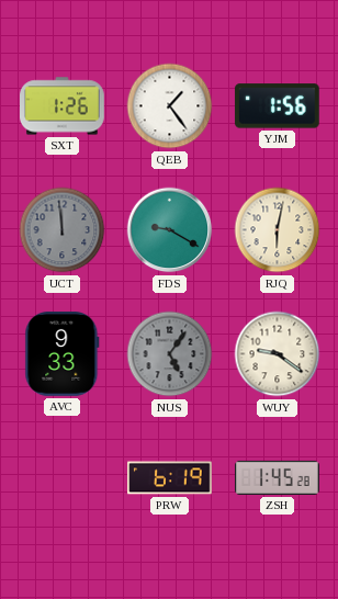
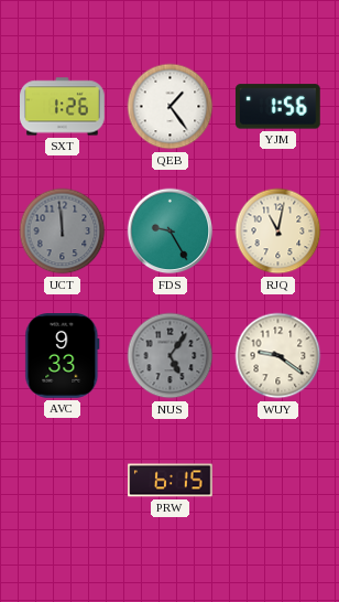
FDS: 9:20 -> 9:25 (171, 232)
RJQ: 6:02 -> 11:02 (278, 232)
PRW: 6:19 -> 6:15 (171, 481)
ZSH: 1:45 -> none (278, 477)
